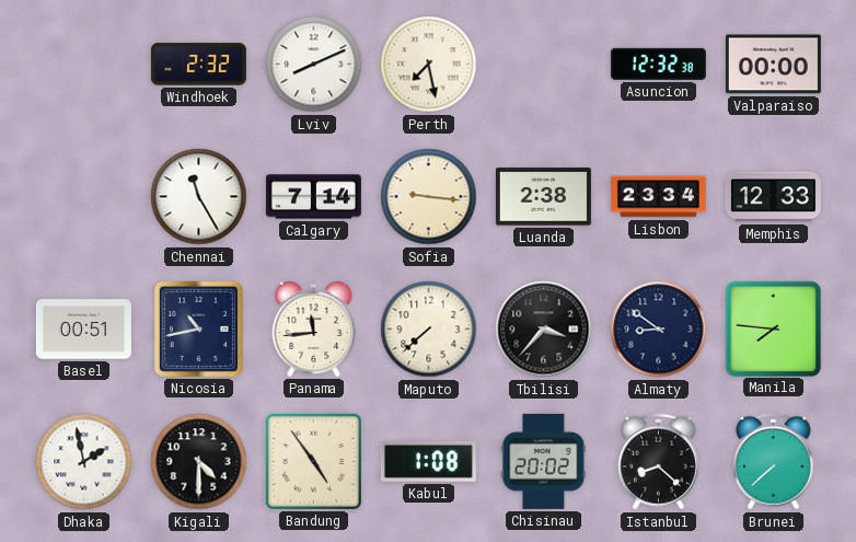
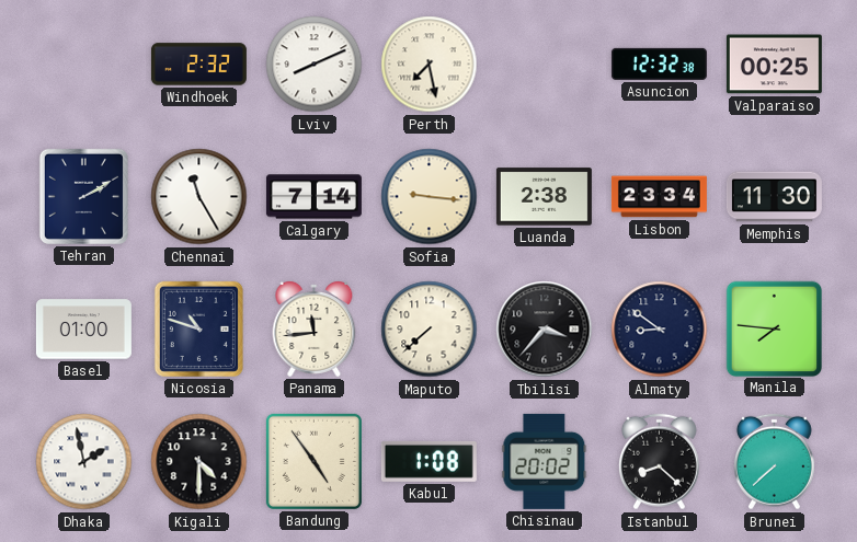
Valparaiso: 00:00 -> 00:25 (774, 65)
Tehran: none -> 2:10 (83, 196)
Memphis: 12:33 -> 11:30 (774, 197)
Basel: 00:51 -> 01:00 (83, 330)
Nicosia: 10:43 -> 10:48 (198, 328)
